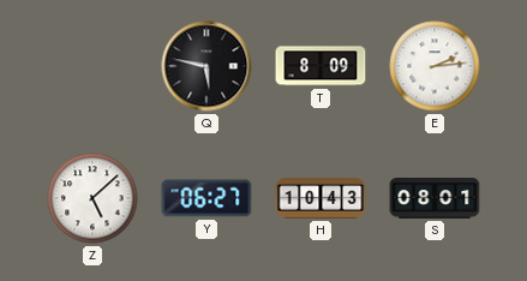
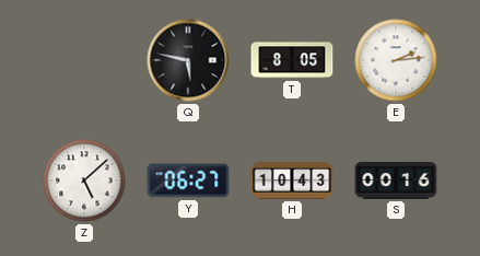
T: 8:09 -> 8:05 (292, 60)
S: 08:01 -> 00:16 (396, 182)
